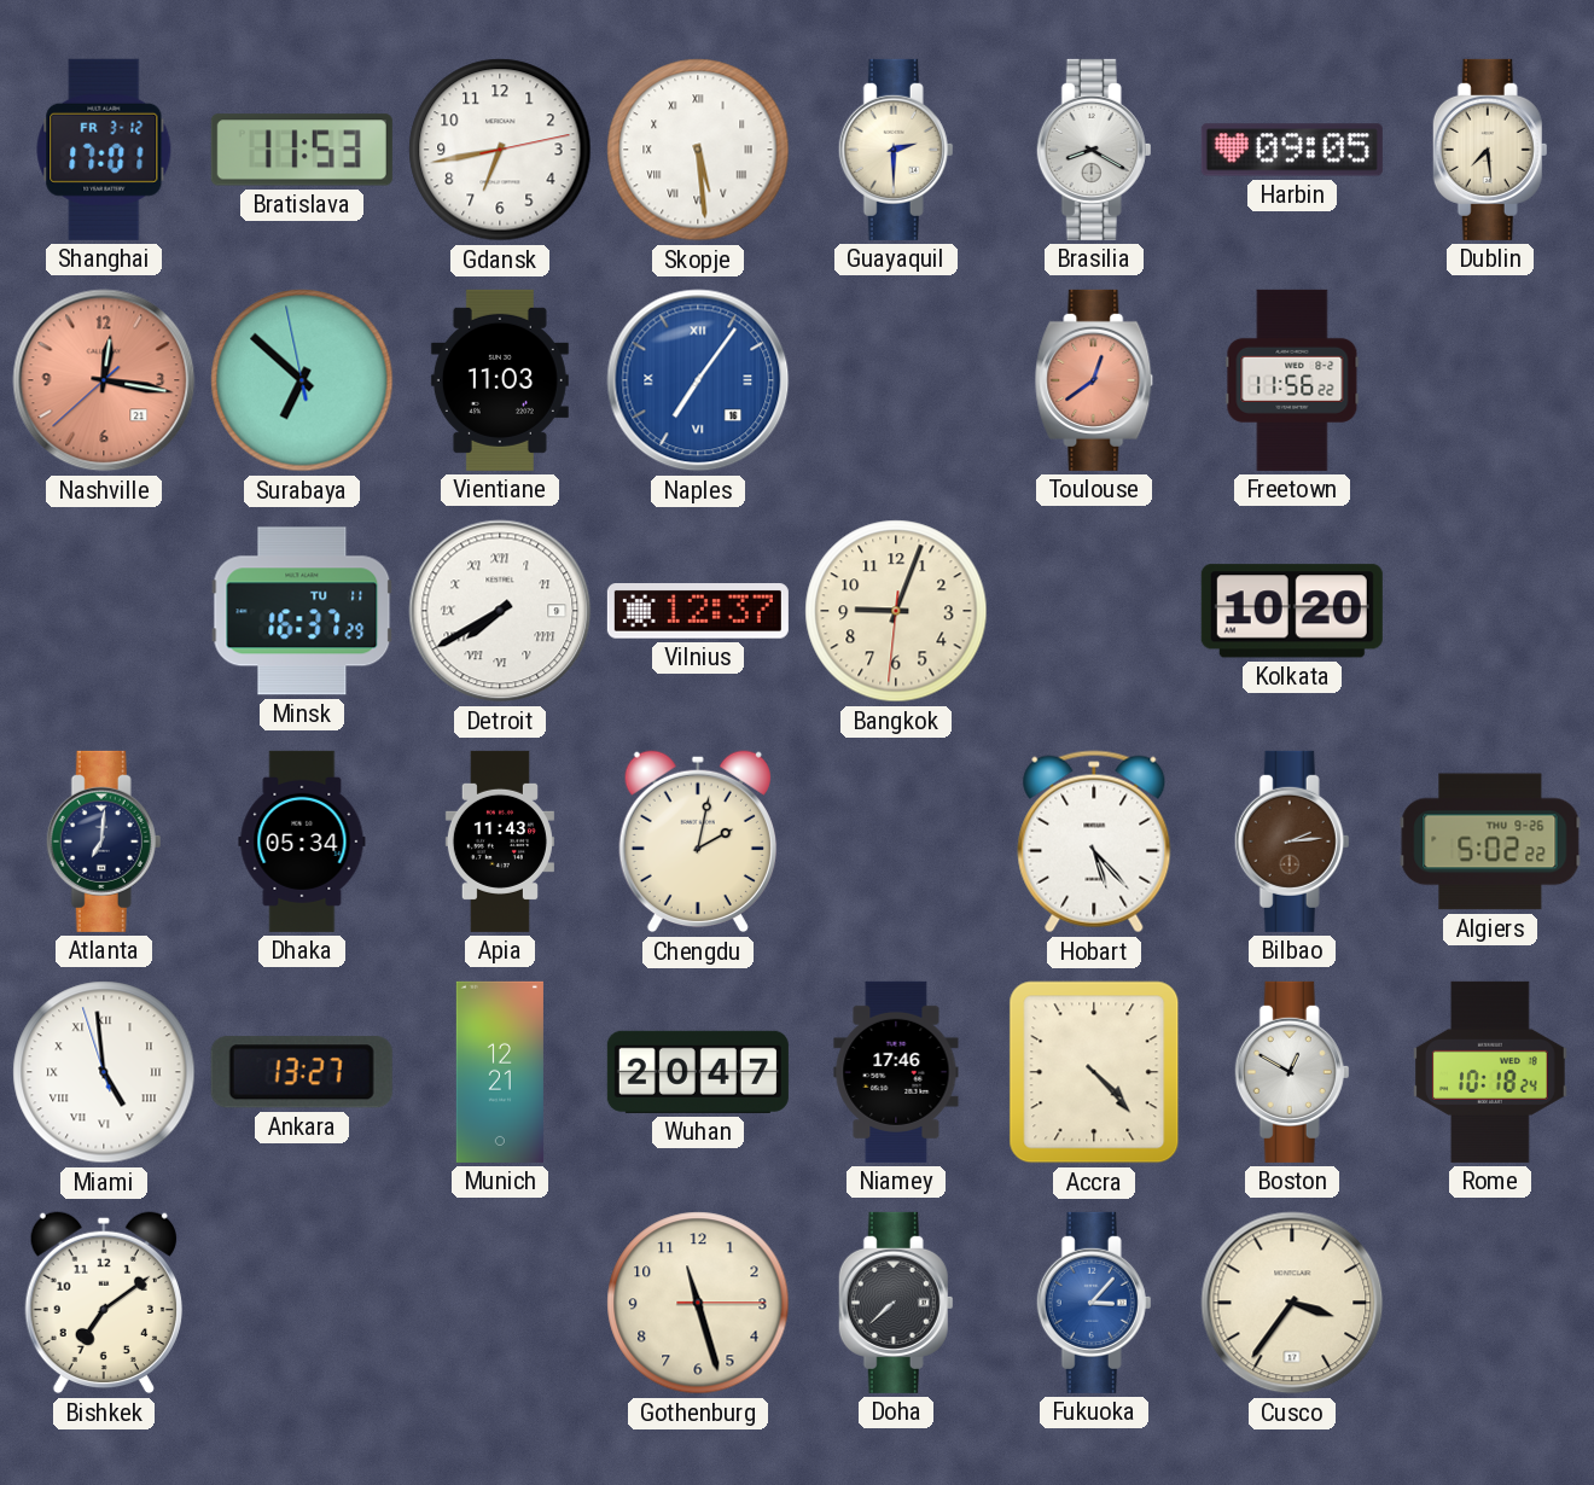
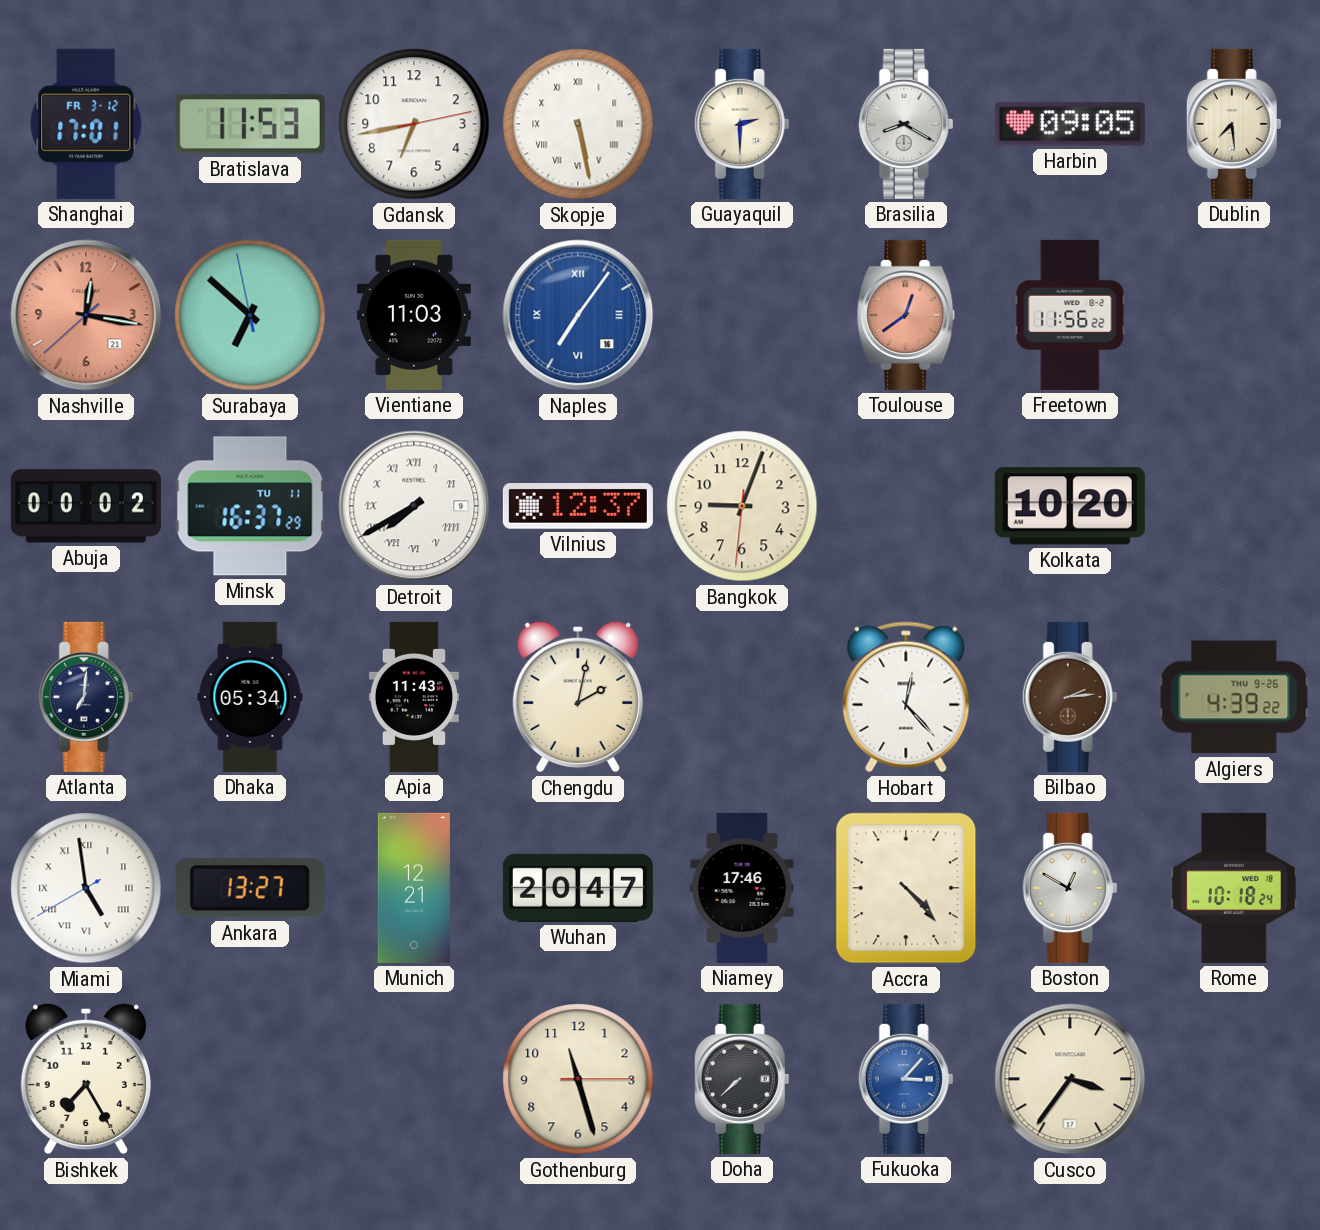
Skopje: 5:29 -> 5:28 (578, 124)
Abuja: none -> 00:02 (86, 506)
Hobart: 5:23 -> 12:23 (906, 697)
Algiers: 5:02 -> 4:39 (1234, 697)
Miami: 4:58:57 -> 4:58:40 (86, 888)
Bishkek: 7:09 -> 7:25 (86, 1079)
